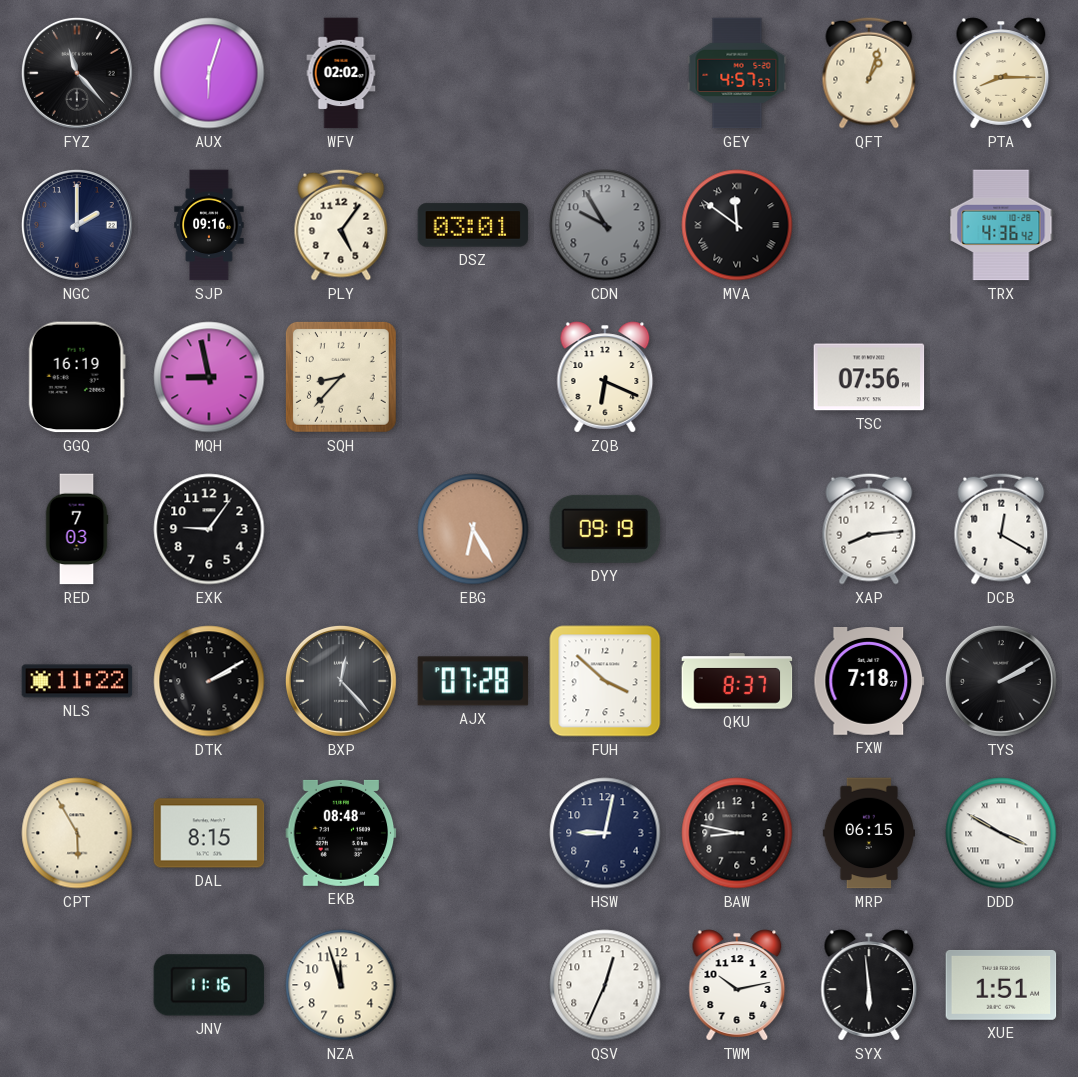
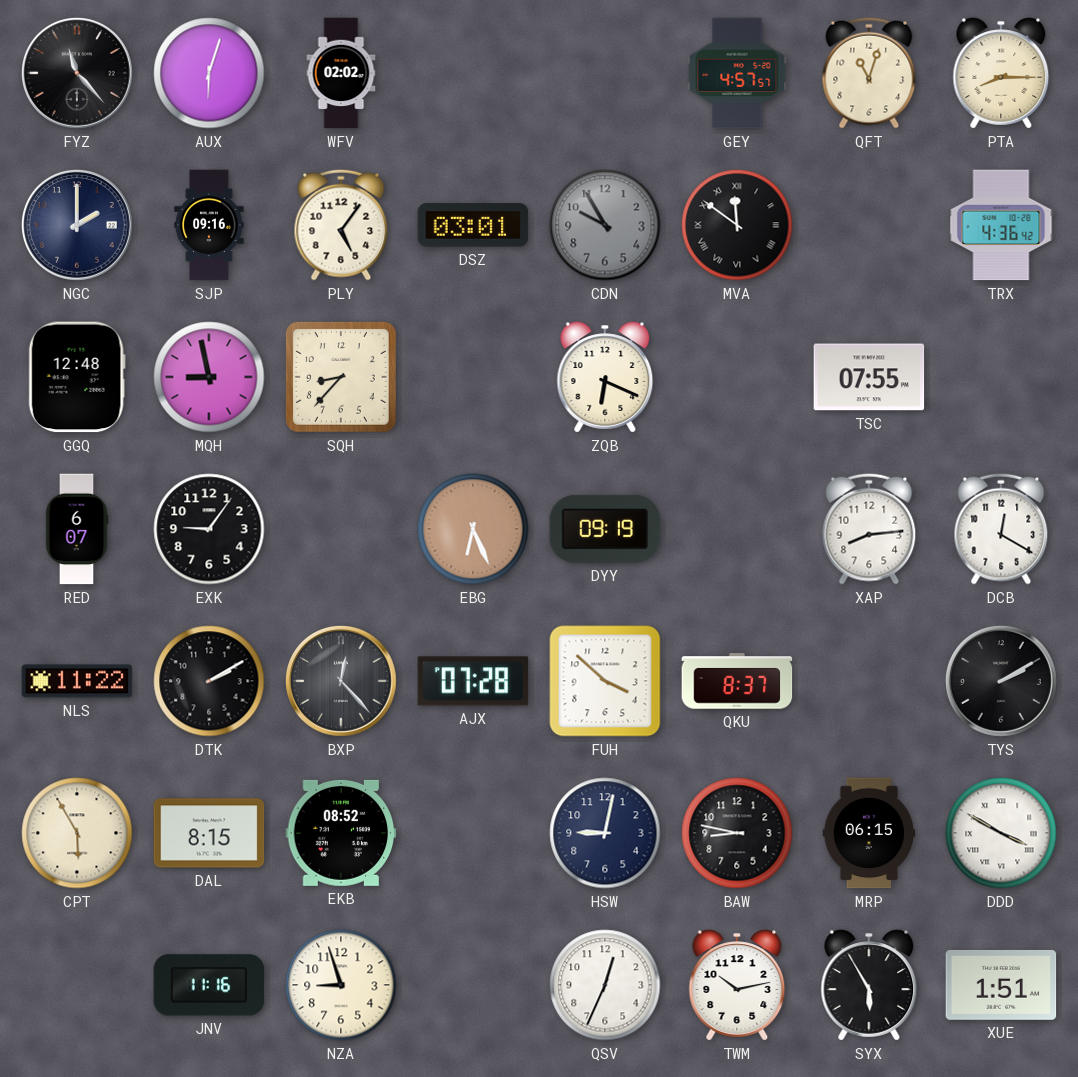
QFT: 1:03 -> 11:03 (869, 73)
GGQ: 16:19 -> 12:48 (77, 377)
TSC: 07:56 -> 07:55 (869, 377)
RED: 7:03 -> 6:07 (77, 529)
EBG: 6:25 -> 6:26 (473, 529)
FXW: 7:18 -> none (869, 682)
EKB: 08:48 -> 08:52 (341, 833)
NZA: 11:57 -> 8:57 (341, 985)
SYX: 5:59 -> 5:55 (869, 985)
